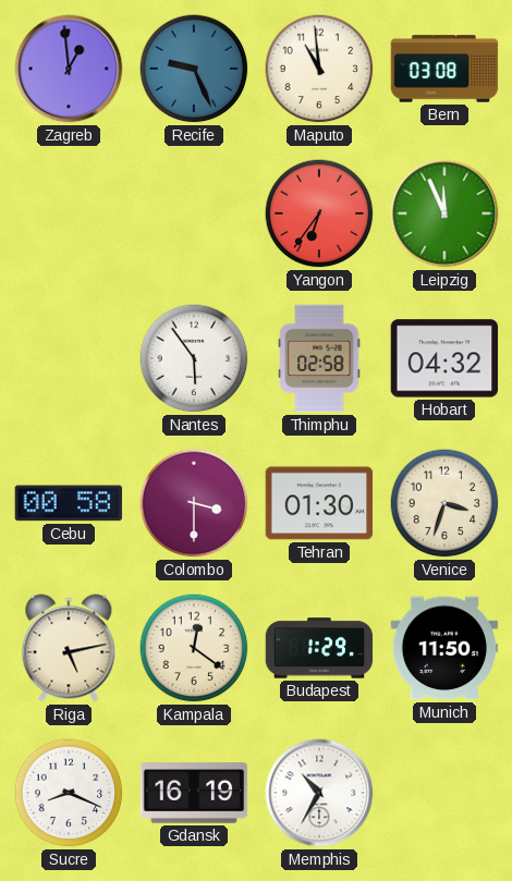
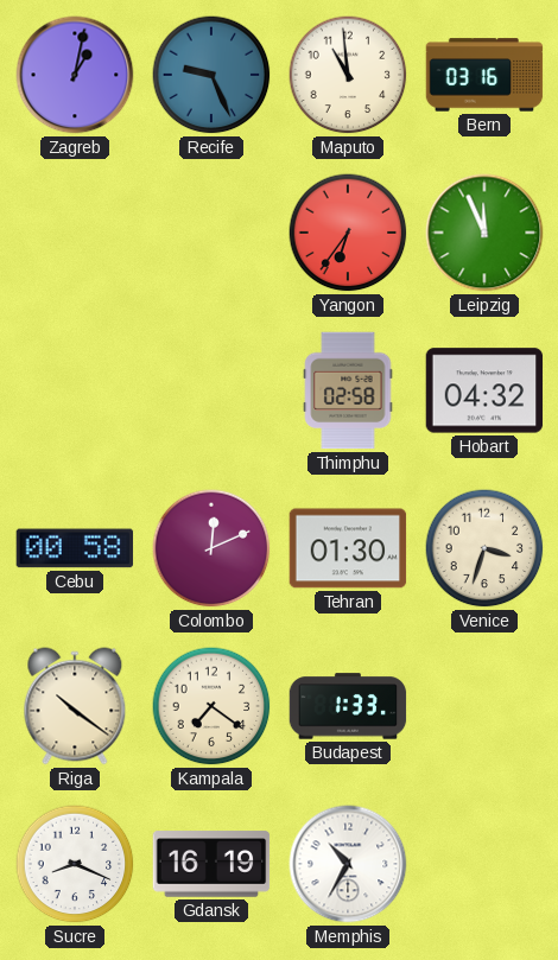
Zagreb: 12:59 -> 1:02 (75, 75)
Bern: 03:08 -> 03:16 (484, 75)
Nantes: 5:54 -> none (194, 358)
Colombo: 3:30 -> 12:11 (211, 548)
Riga: 5:13 -> 10:21 (75, 706)
Kampala: 12:21 -> 7:21 (211, 706)
Budapest: 1:29 -> 1:33 (348, 706)
Munich: 11:50 -> none (444, 648)
